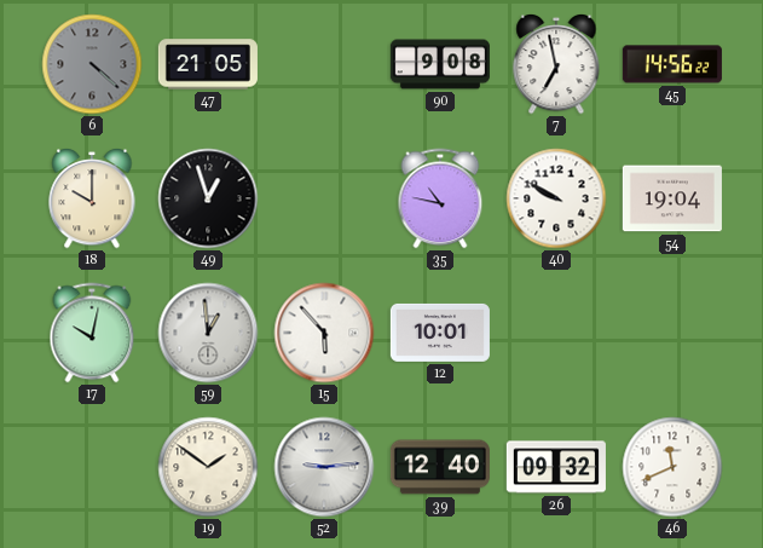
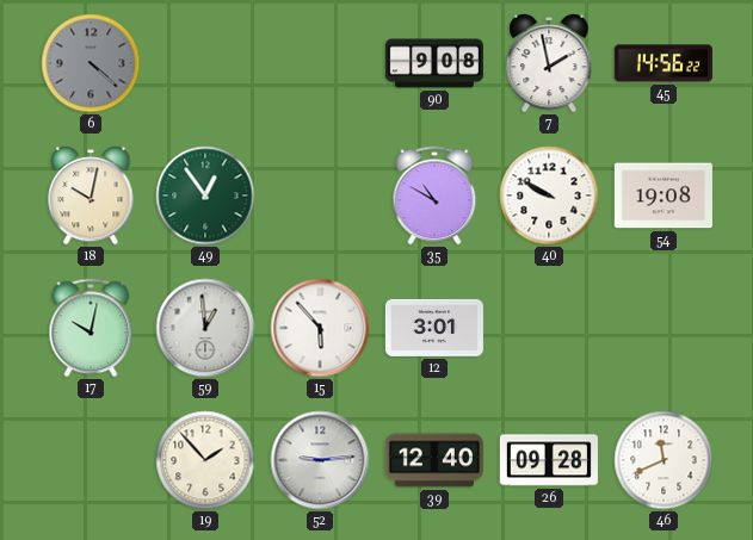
47: 21:05 -> none (208, 64)
7: 6:58 -> 1:58 (549, 63)
18: 10:00 -> 10:02 (91, 195)
49: 12:57 -> 12:54 (205, 195)
49 dial: black -> green (205, 195)
35: 10:47 -> 10:50 (434, 195)
54: 19:04 -> 19:08 (663, 195)
12: 10:01 -> 3:01 (434, 328)
19: 1:51 -> 1:53 (205, 460)
26: 09:32 -> 09:28 (549, 460)
